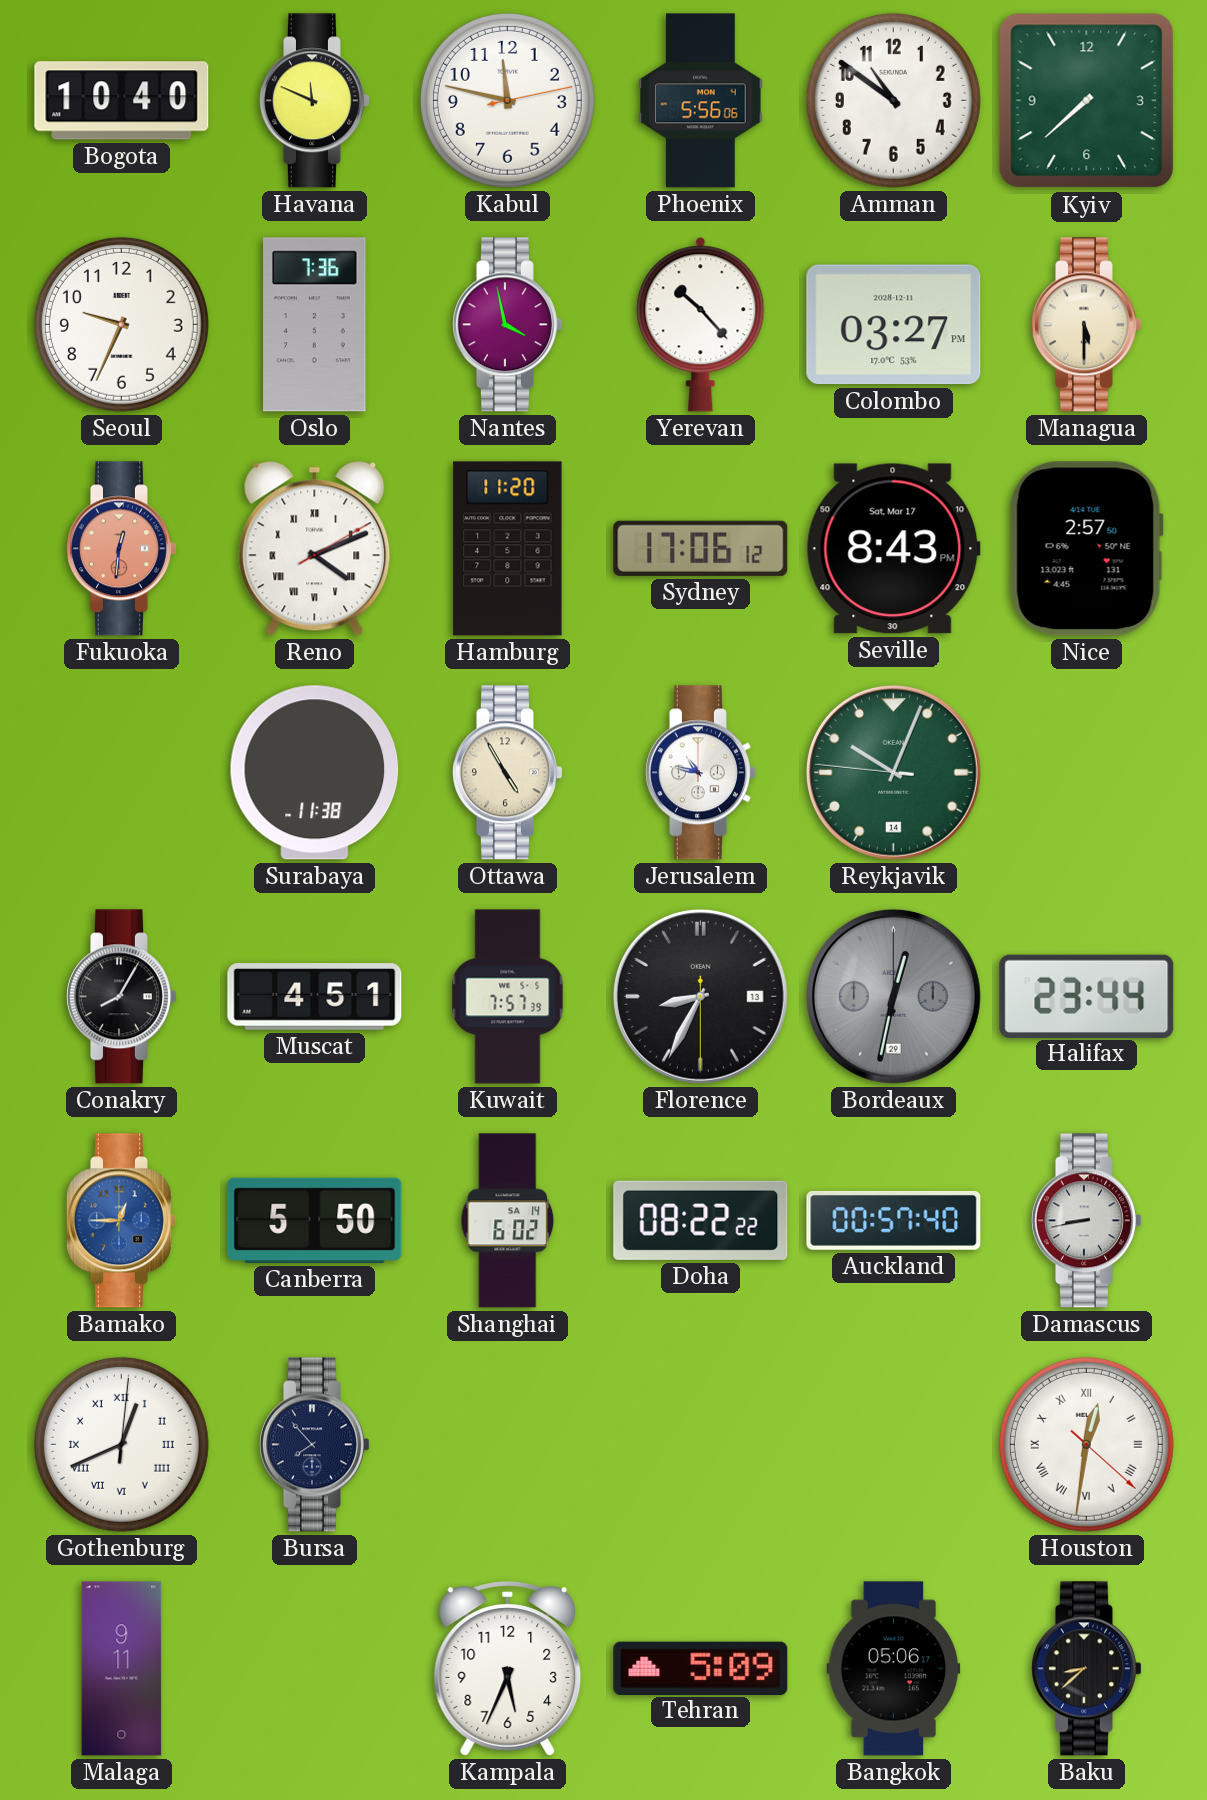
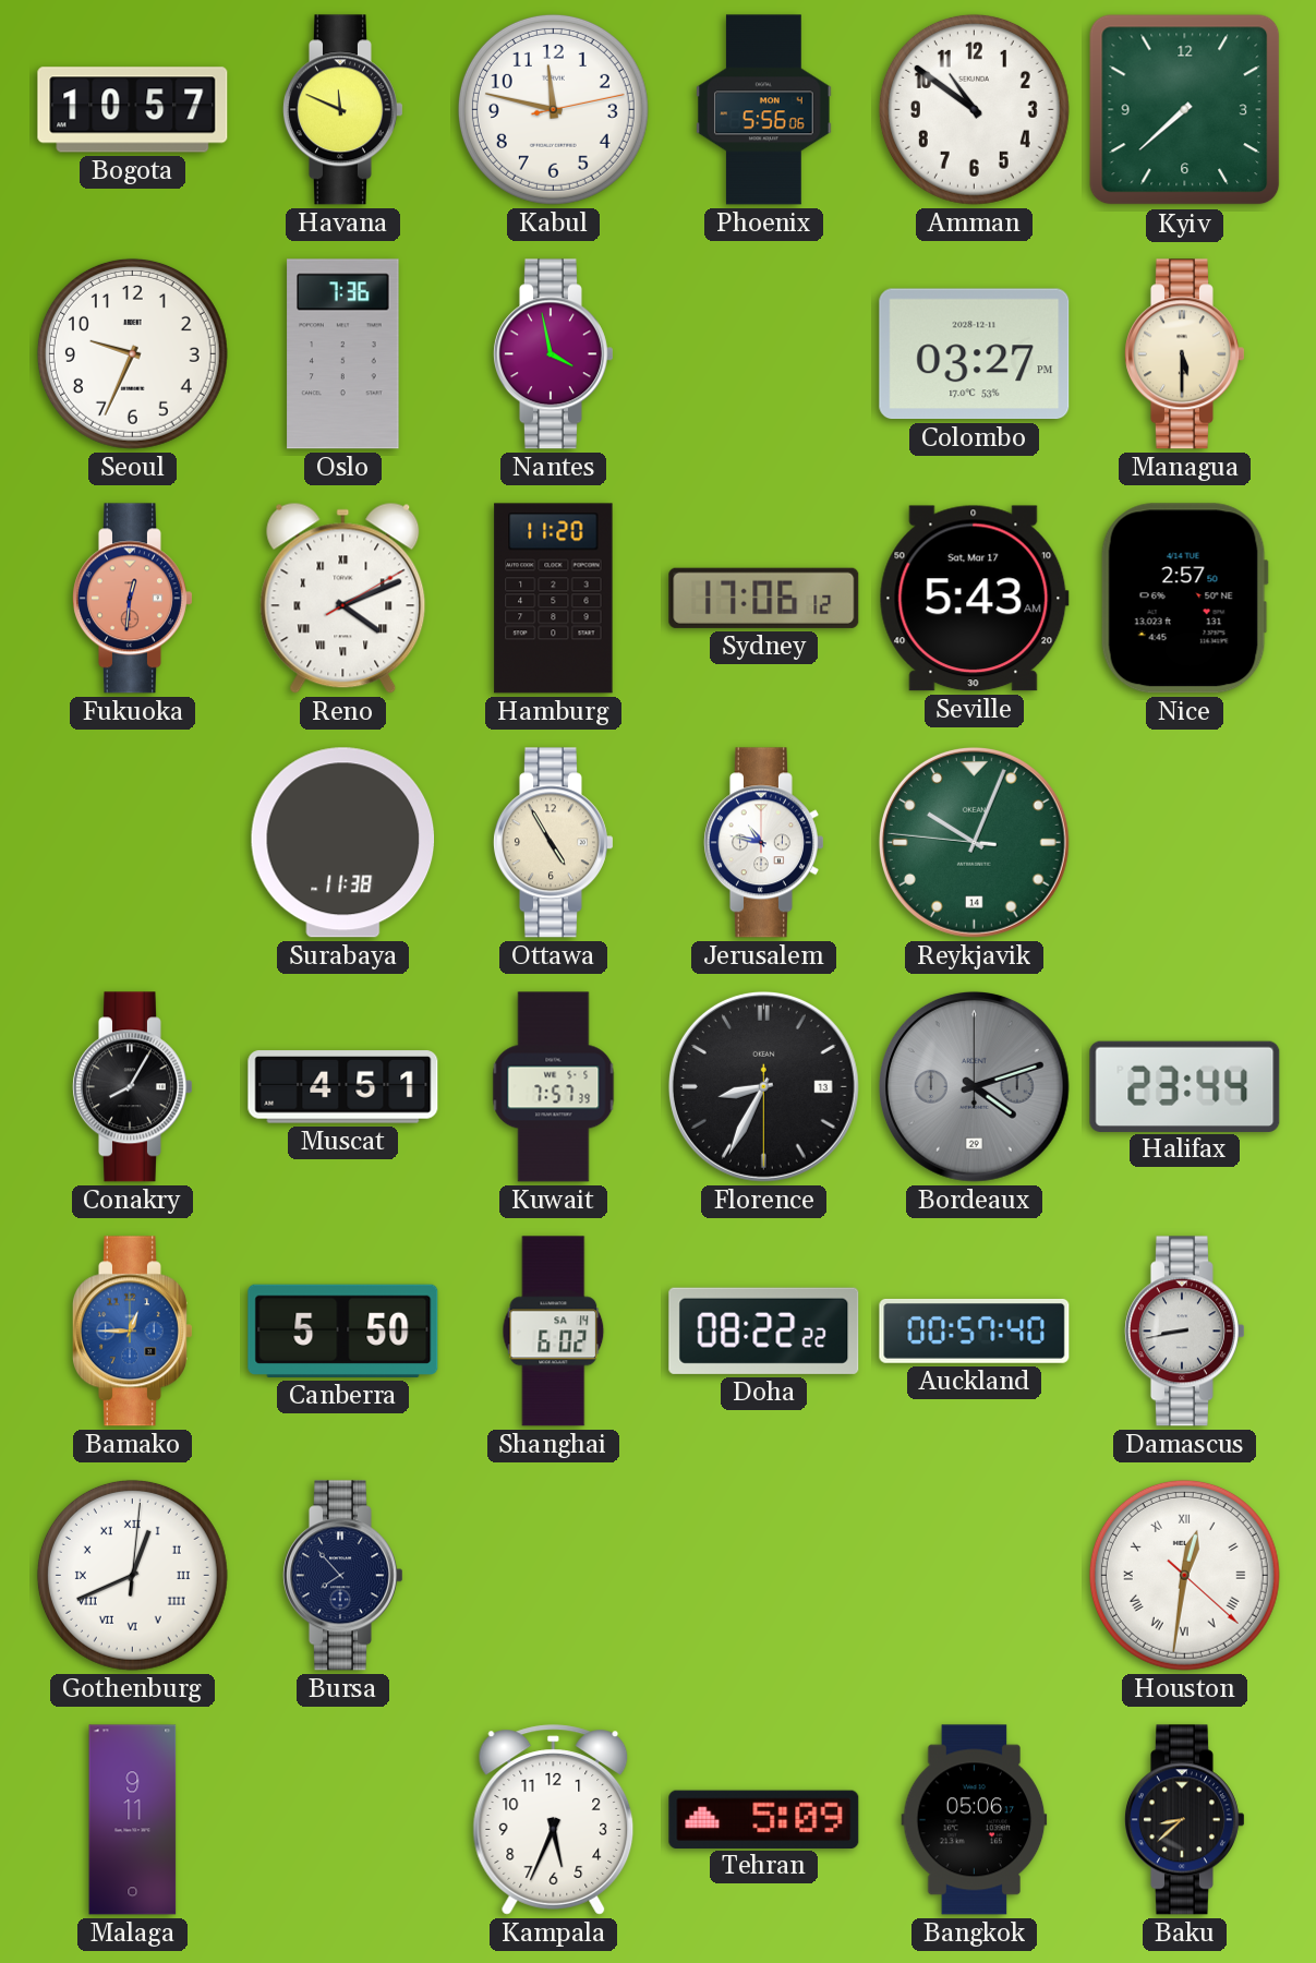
Bogota: 10:40 -> 10:57 (133, 110)
Yerevan: 10:23 -> none (701, 325)
Seville: 8:43 -> 5:43 (974, 599)
Bordeaux: 12:32 -> 4:12 (974, 1086)
